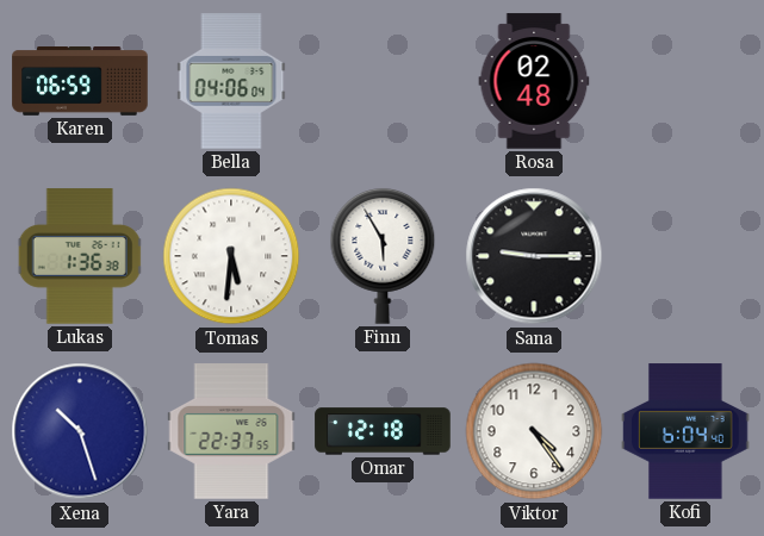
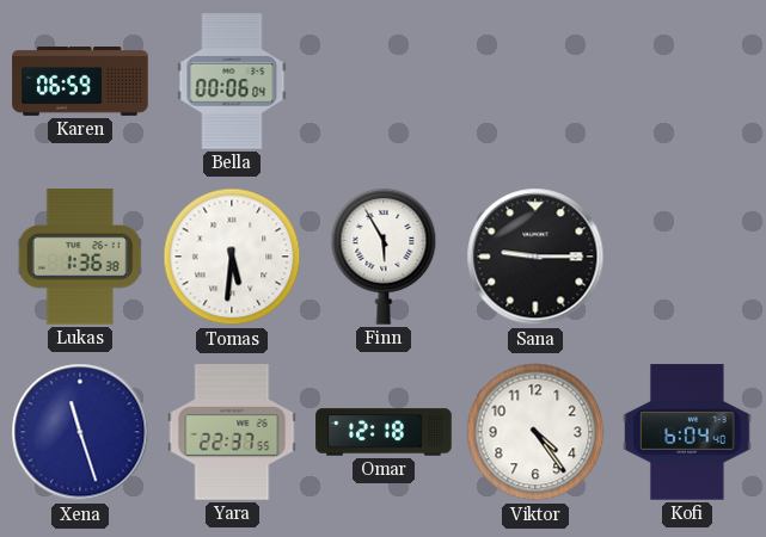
Bella: 04:06 -> 00:06 (232, 81)
Rosa: 02:48 -> none (534, 81)
Xena: 10:27 -> 11:27 (80, 432)
